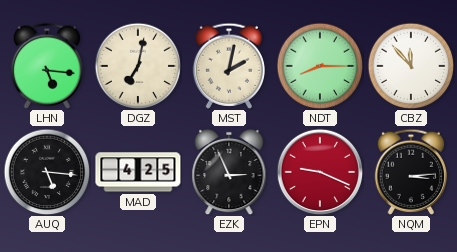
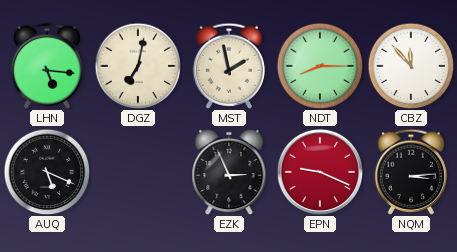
MST: 2:02 -> 1:58 (228, 66)
AUQ: 5:16 -> 5:19 (47, 172)
MAD: 4:25 -> none (138, 172)
